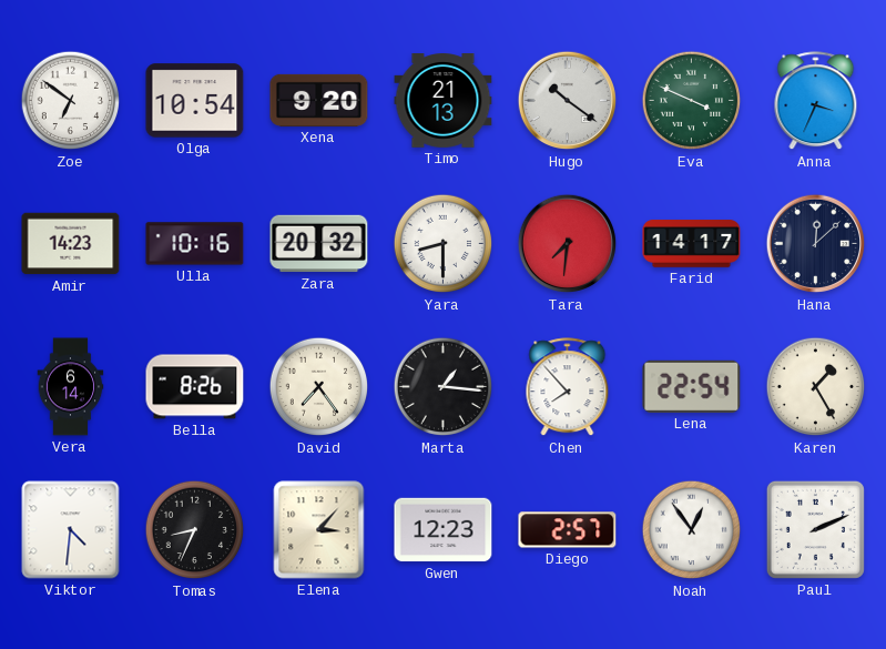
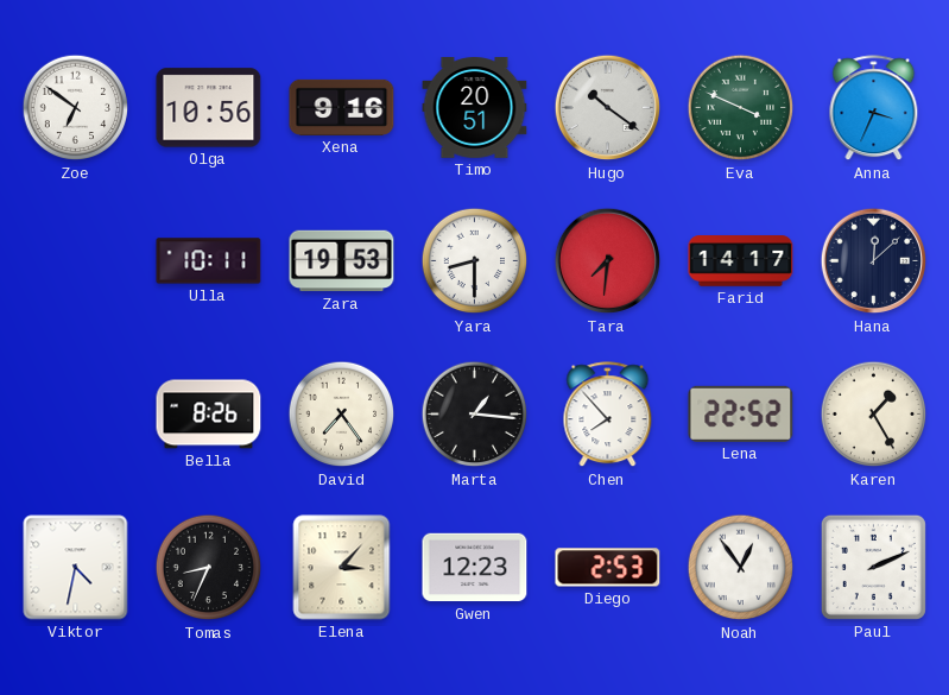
Olga: 10:54 -> 10:56 (209, 108)
Xena: 9:20 -> 9:16 (342, 107)
Timo: 21:13 -> 20:51 (475, 108)
Amir: 14:23 -> none (71, 244)
Ulla: 10:16 -> 10:11 (209, 261)
Zara: 20:32 -> 19:53 (342, 261)
Vera: 6:14 -> none (71, 387)
Lena: 22:54 -> 22:52 (741, 413)
Viktor: 4:31 -> 4:32 (76, 568)
Diego: 2:57 -> 2:53 (608, 568)
